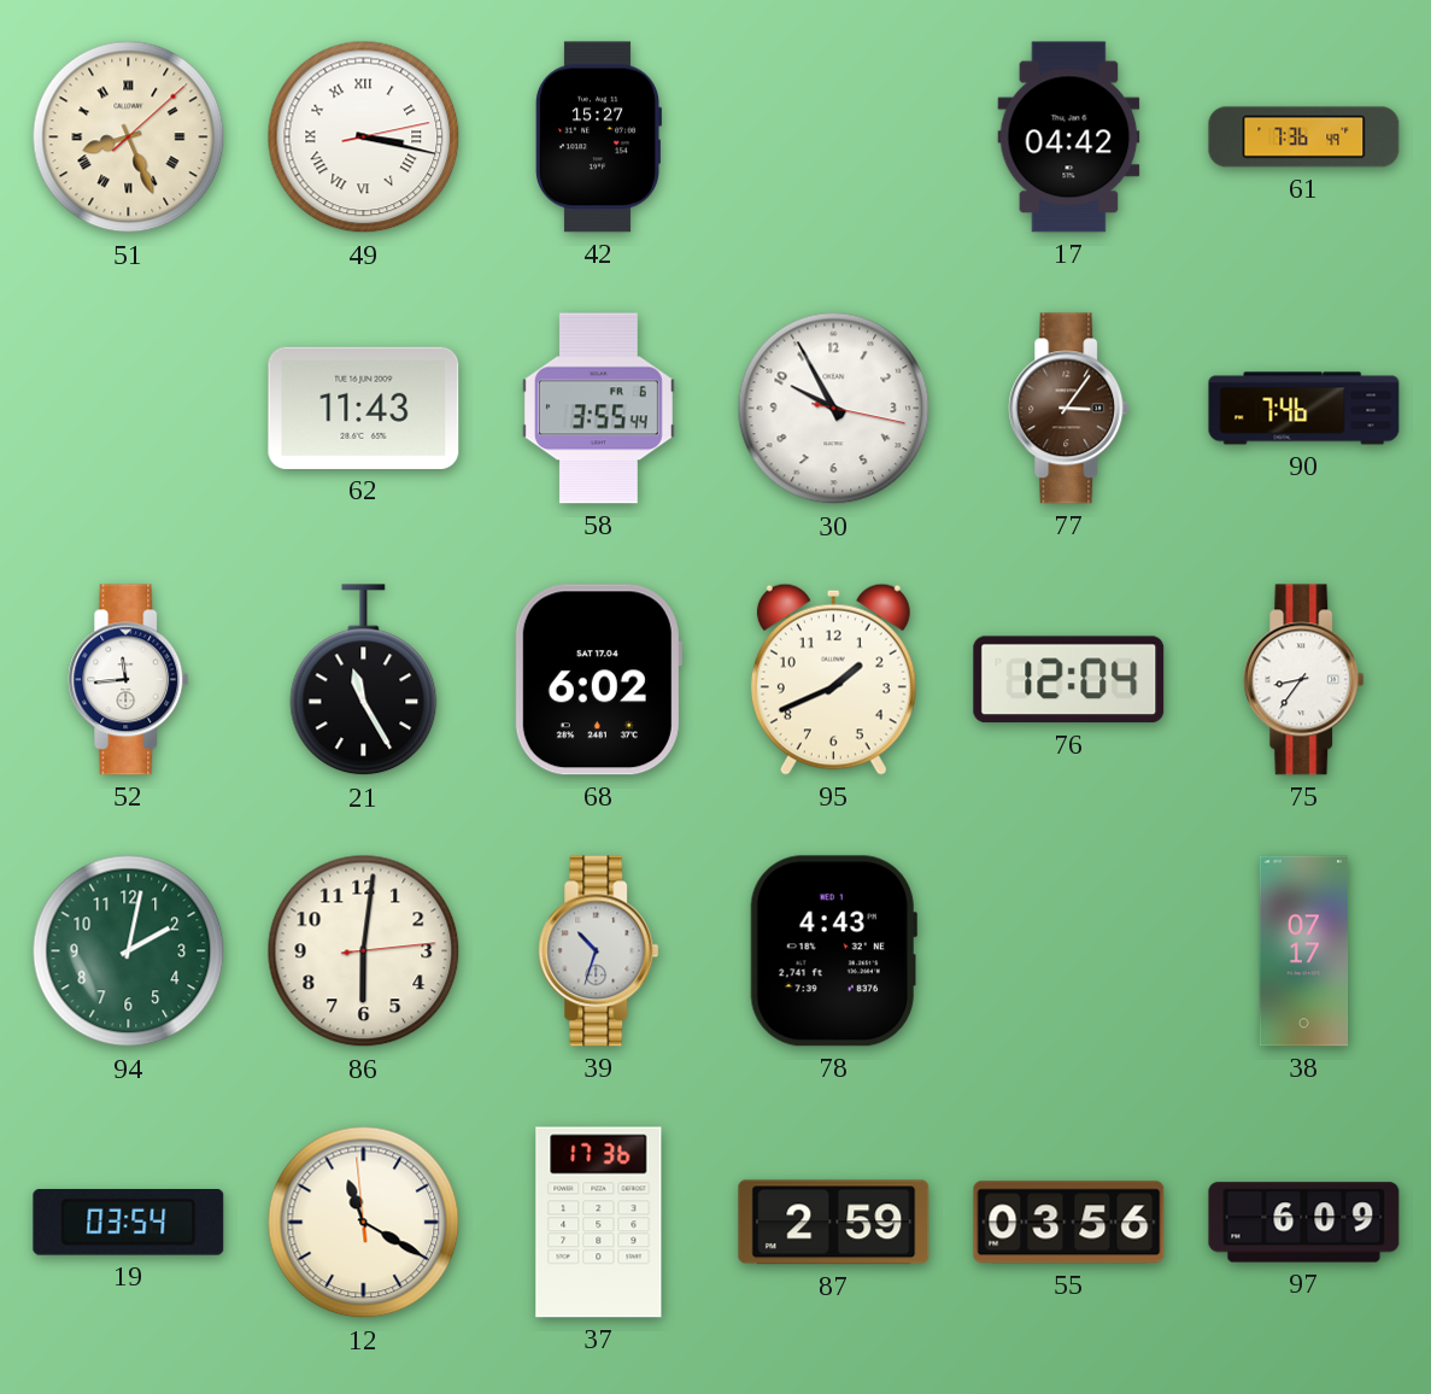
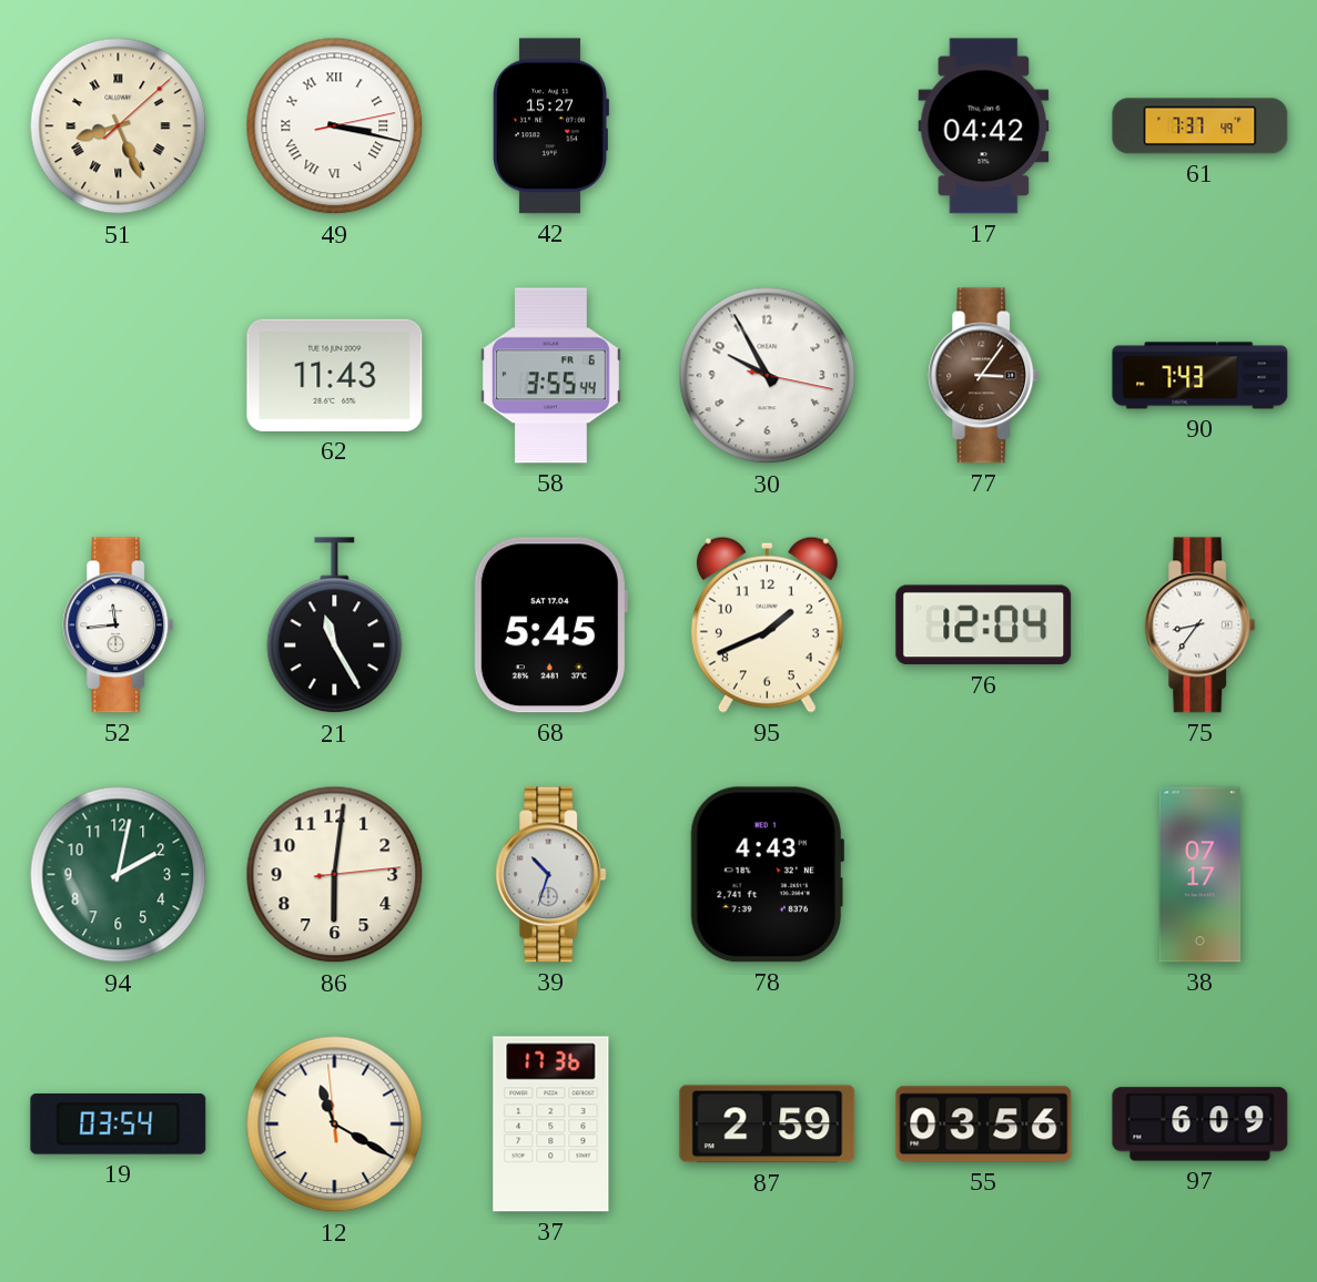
61: 7:36 -> 7:37 (1201, 126)
90: 7:46 -> 7:43 (1201, 376)
68: 6:02 -> 5:45 (550, 625)
